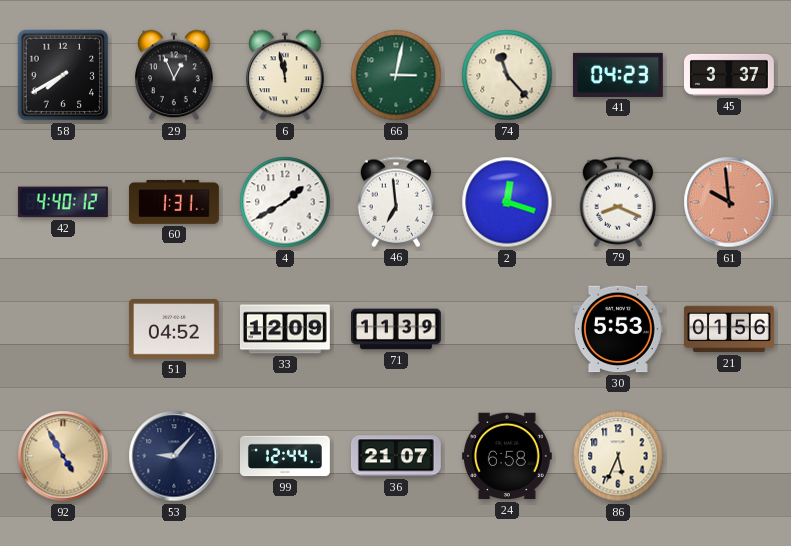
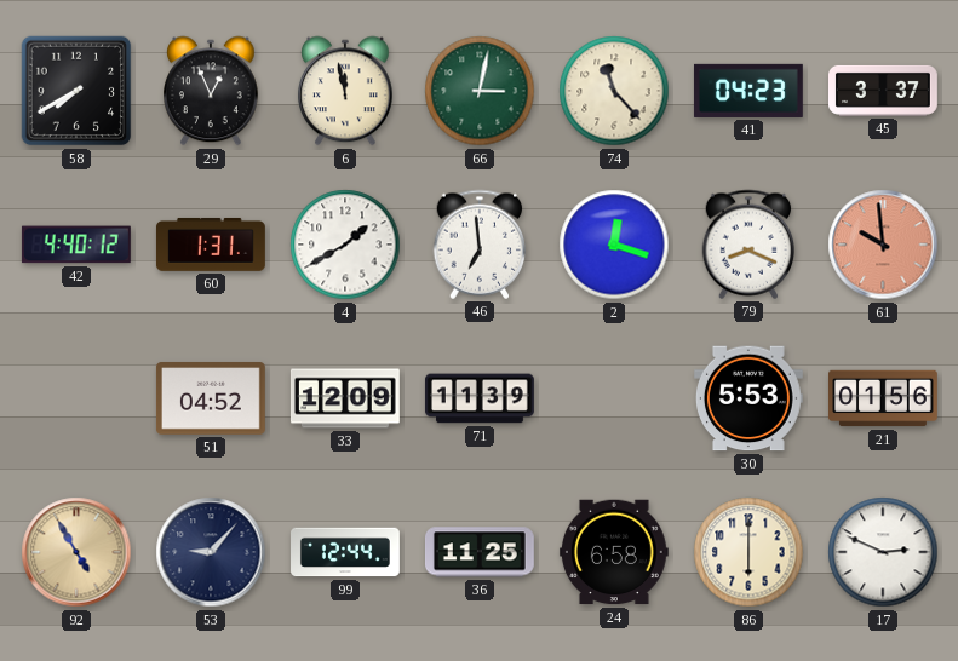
36: 21:07 -> 11:25 (480, 552)
86: 5:34 -> 6:00 (748, 552)
17: none -> 2:49 (883, 552)
